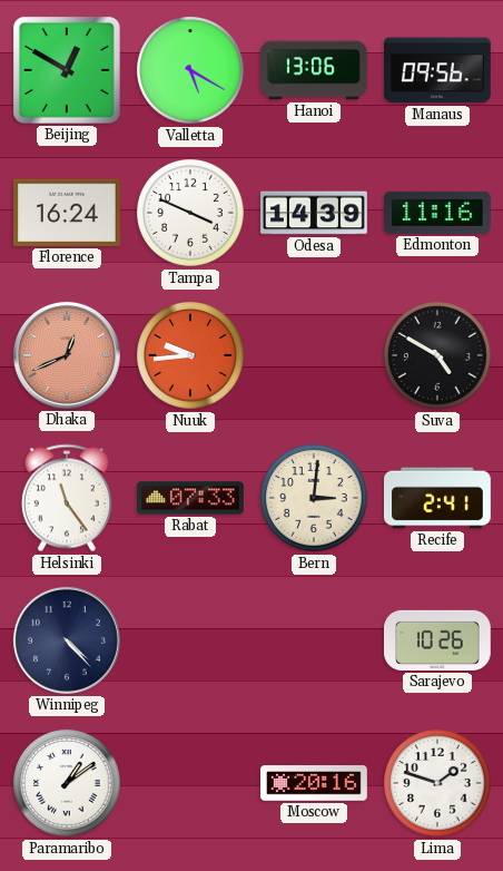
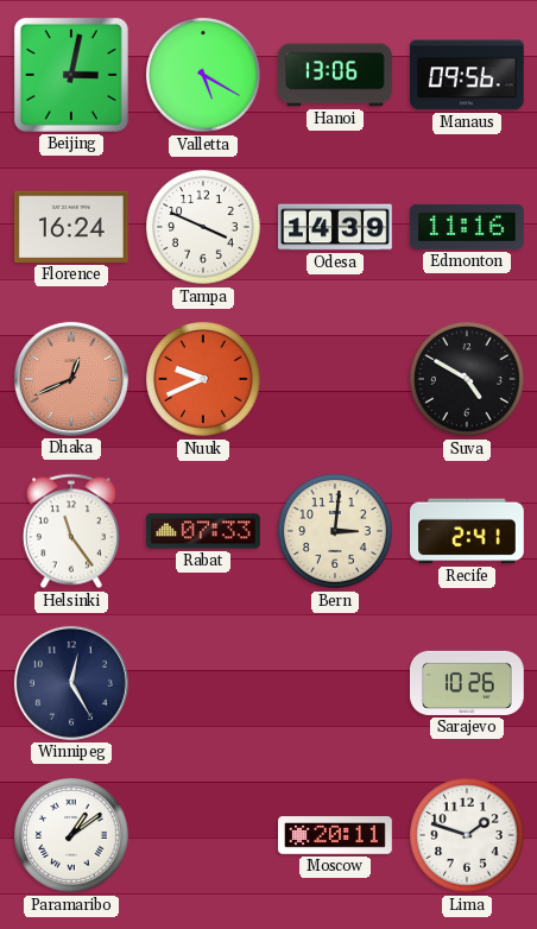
Beijing: 12:50 -> 3:02 (71, 75)
Nuuk: 9:44 -> 9:41 (204, 380)
Winnipeg: 4:23 -> 12:25 (71, 683)
Moscow: 20:16 -> 20:11 (336, 835)
